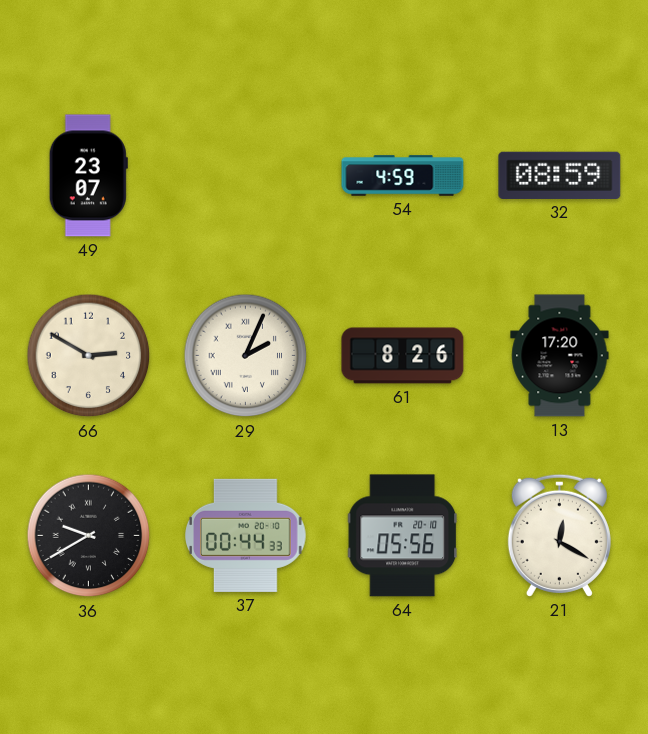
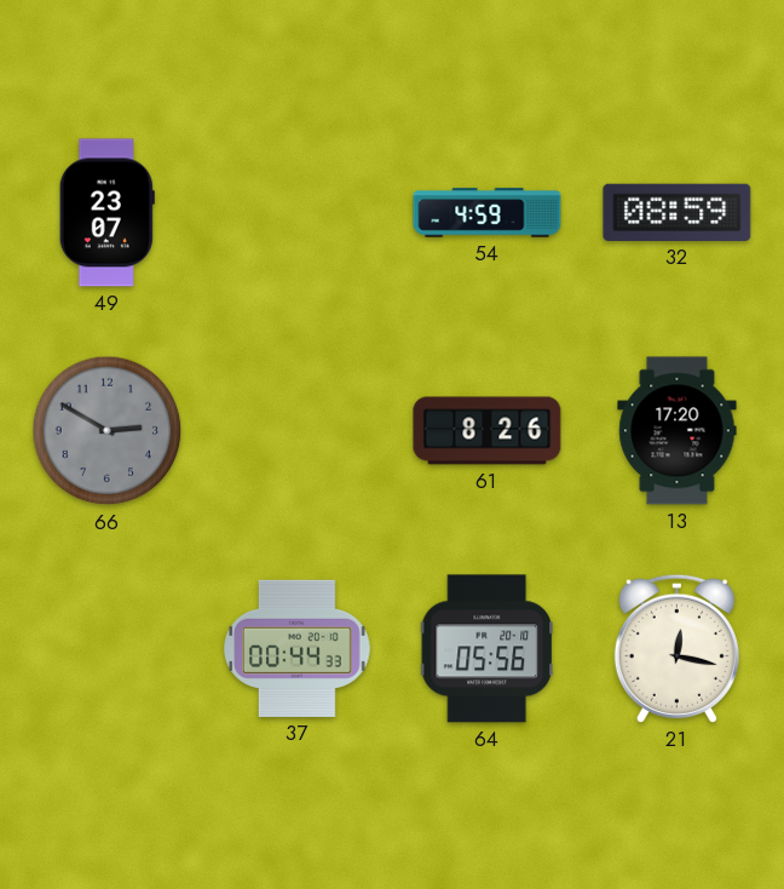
66 dial: cream -> grey (108, 431)
29: 2:04 -> none (246, 356)
36: 9:40 -> none (89, 536)
21: 12:20 -> 12:17 (676, 648)
